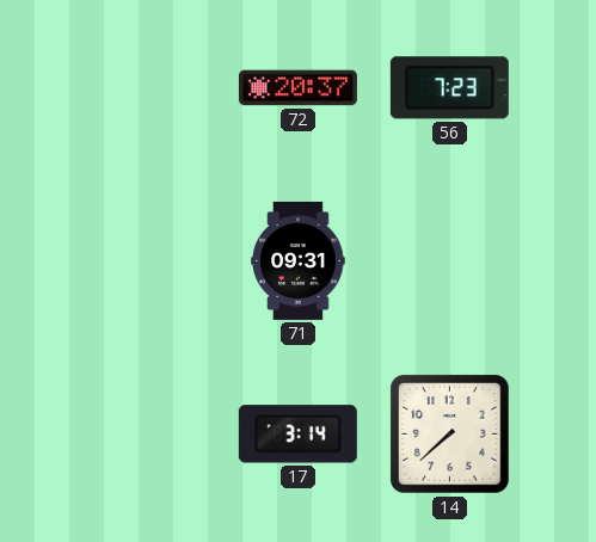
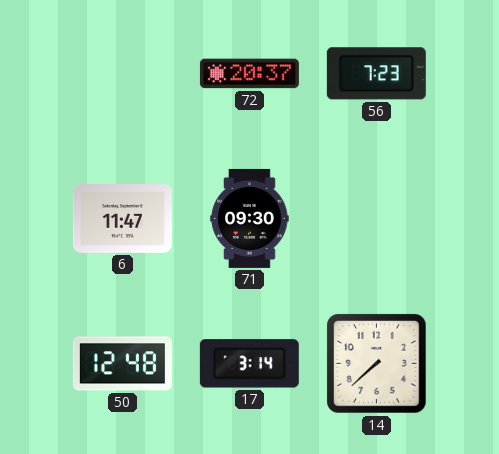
6: none -> 11:47 (122, 219)
71: 09:31 -> 09:30 (250, 218)
50: none -> 12:48 (122, 364)
